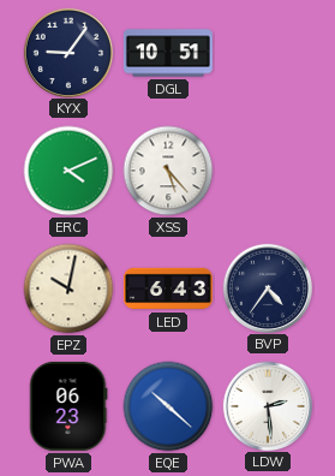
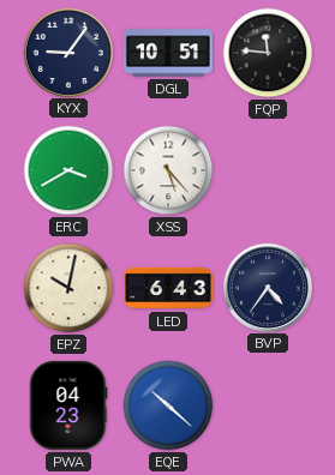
FQP: none -> 11:46 (268, 53)
ERC: 4:11 -> 3:40 (68, 170)
PWA: 06:23 -> 04:23 (68, 405)
LDW: 2:29 -> none (267, 405)
